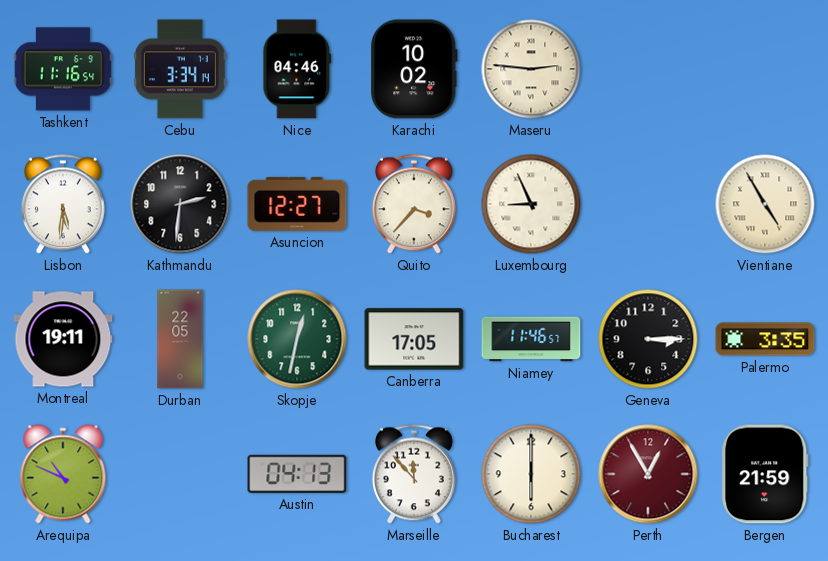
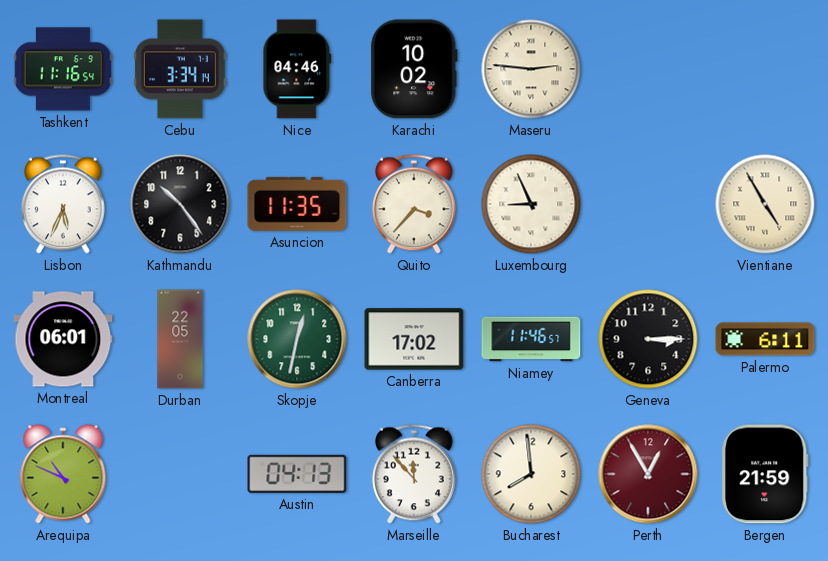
Lisbon: 5:31 -> 5:34 (63, 204)
Kathmandu: 2:31 -> 10:24 (180, 204)
Asuncion: 12:27 -> 11:35 (297, 204)
Montreal: 19:11 -> 06:01 (63, 339)
Canberra: 17:05 -> 17:02 (414, 339)
Palermo: 3:35 -> 6:11 (765, 339)
Bucharest: 6:00 -> 7:59 (531, 474)
